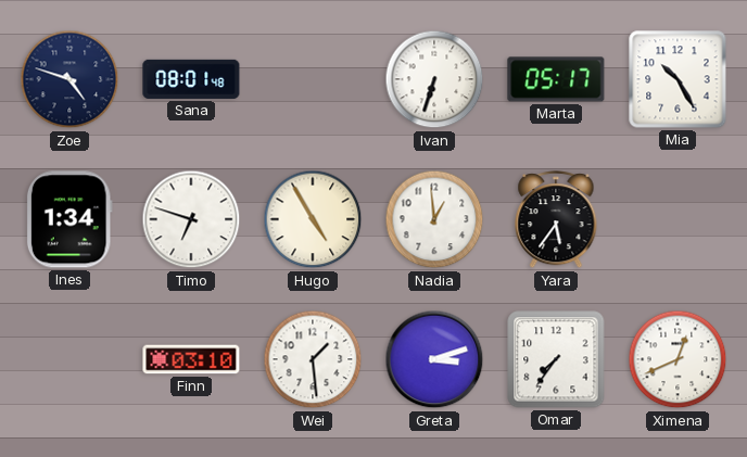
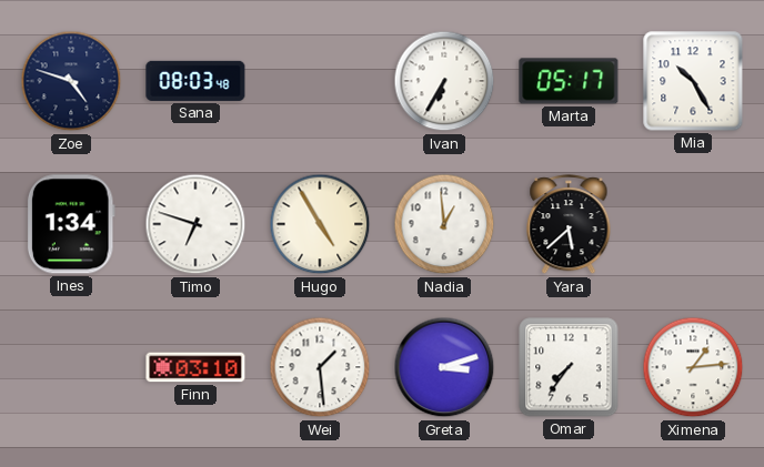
Sana: 08:01 -> 08:03 (195, 81)
Ivan: 6:33 -> 6:35 (444, 81)
Yara: 5:36 -> 5:38 (569, 225)
Ximena: 12:41 -> 1:14 (693, 367)
